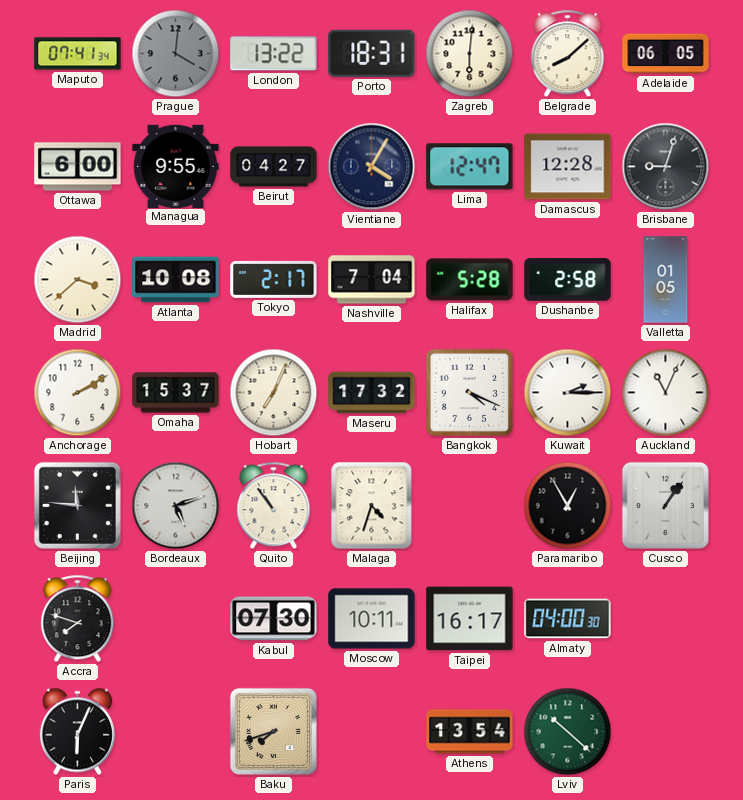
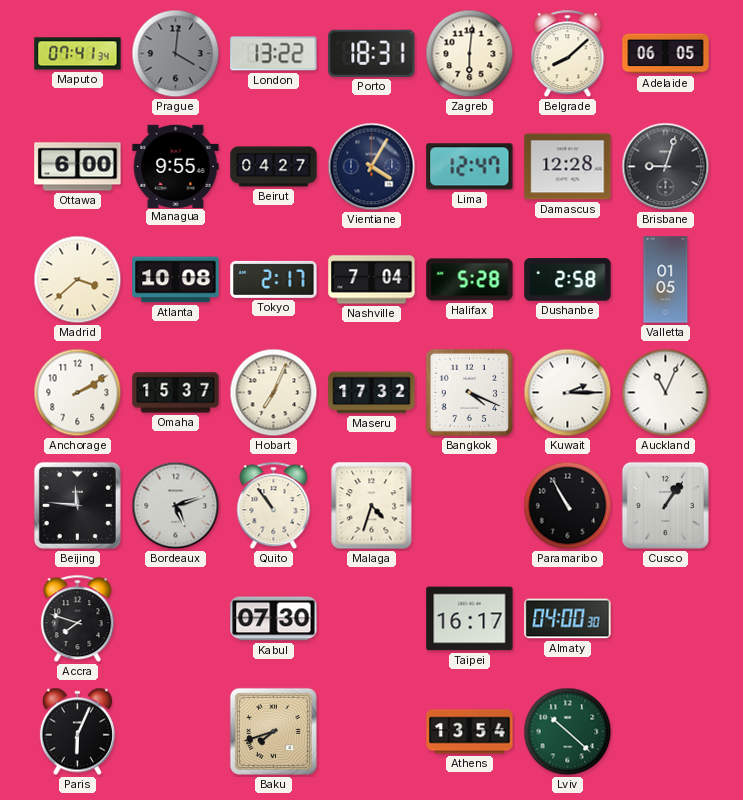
Paramaribo: 12:55 -> 10:55 (568, 506)
Moscow: 10:11 -> none (372, 619)
